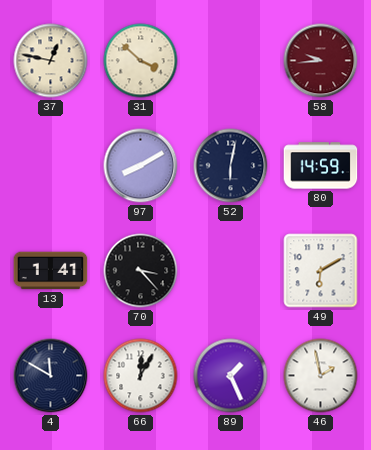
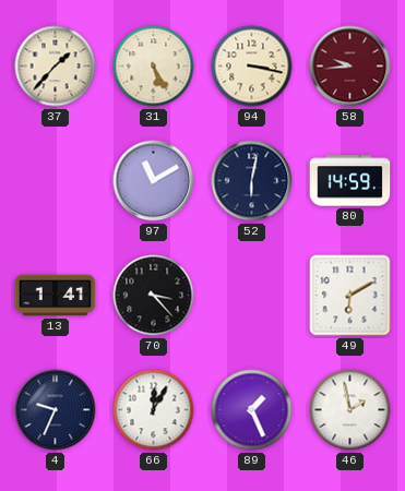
37: 12:47 -> 1:37 (56, 67)
31: 3:52 -> 5:25 (154, 67)
94: none -> 3:17 (252, 67)
97: 8:10 -> 11:10 (154, 181)
4: 11:50 -> 9:34 (56, 410)
